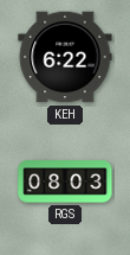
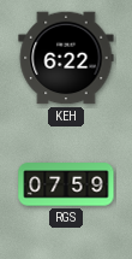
RGS: 08:03 -> 07:59 (66, 184)
